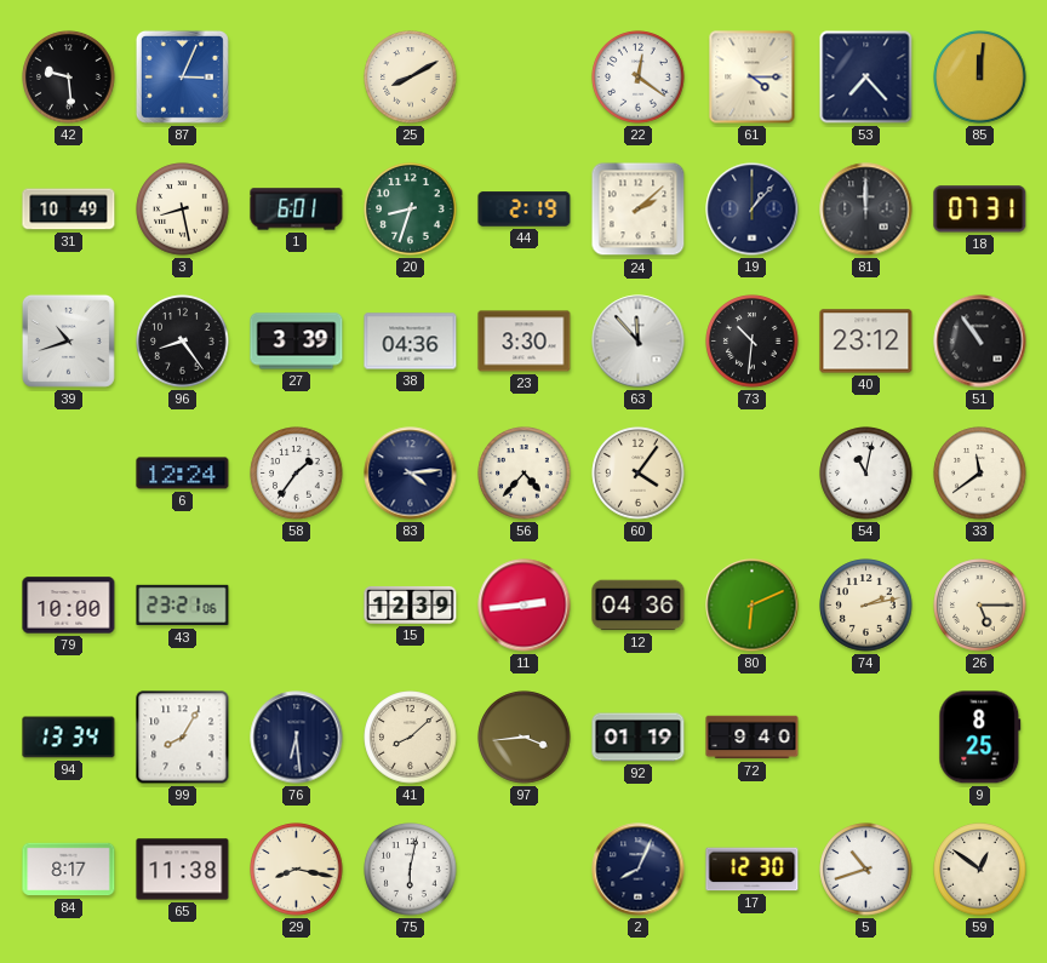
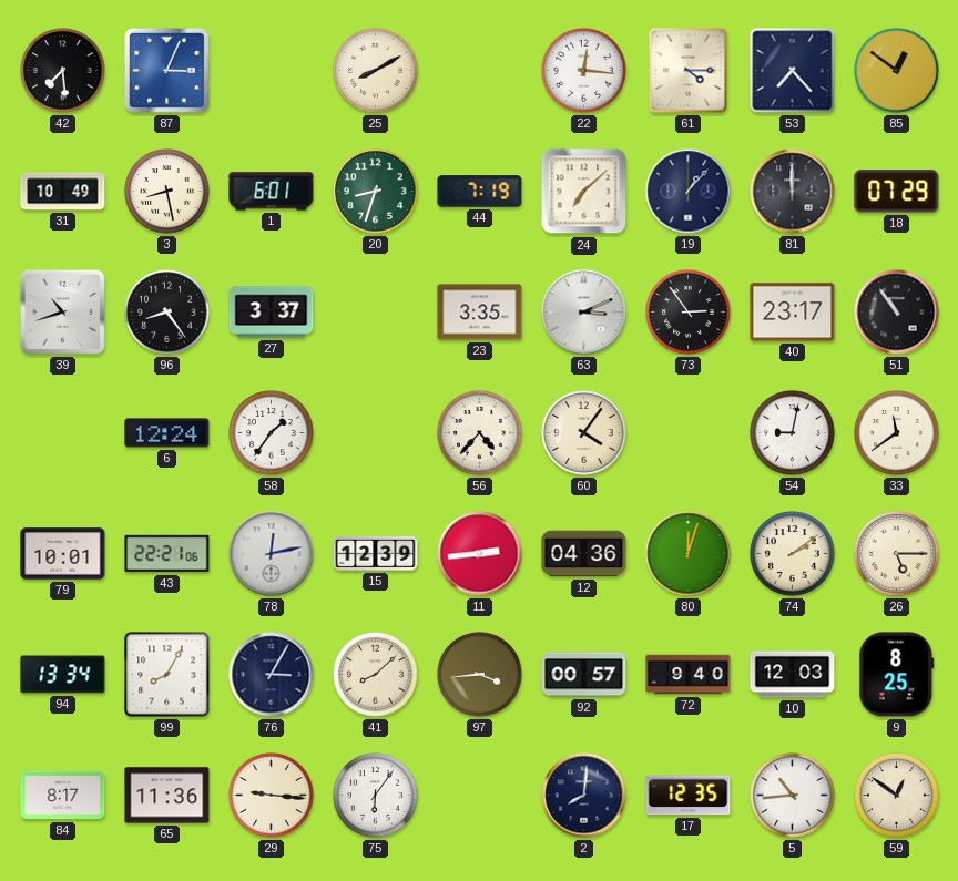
42: 9:29 -> 7:29 (63, 71)
22: 12:21 -> 12:16 (584, 71)
85: 12:01 -> 12:51 (897, 71)
44: 2:19 -> 7:19 (480, 192)
24: 2:08 -> 7:08 (584, 192)
18: 07:31 -> 07:29 (897, 192)
27: 3:39 -> 3:37 (272, 313)
38: 04:36 -> none (411, 342)
23: 3:30 -> 3:35 (480, 313)
63: 11:53 -> 3:11 (584, 313)
73: 10:31 -> 2:54 (689, 313)
40: 23:12 -> 23:17 (793, 313)
83: 4:14 -> none (411, 474)
54: 11:02 -> 9:02 (793, 433)
79: 10:00 -> 10:01 (63, 554)
43: 23:21 -> 22:21 (167, 554)
78: none -> 12:13 (272, 554)
80: 6:11 -> 12:03 (689, 554)
74: 2:13 -> 2:09 (793, 554)
76: 6:29 -> 3:05 (272, 675)
92: 01:19 -> 00:57 (584, 675)
10: none -> 12:03 (793, 675)
65: 11:38 -> 11:36 (167, 796)
29: 8:17 -> 9:16 (272, 796)
75: 6:02 -> 6:06 (376, 796)
2: 8:04 -> 8:01 (584, 796)
17: 12:30 -> 12:35 (689, 796)
5: 10:42 -> 10:44 (793, 796)
